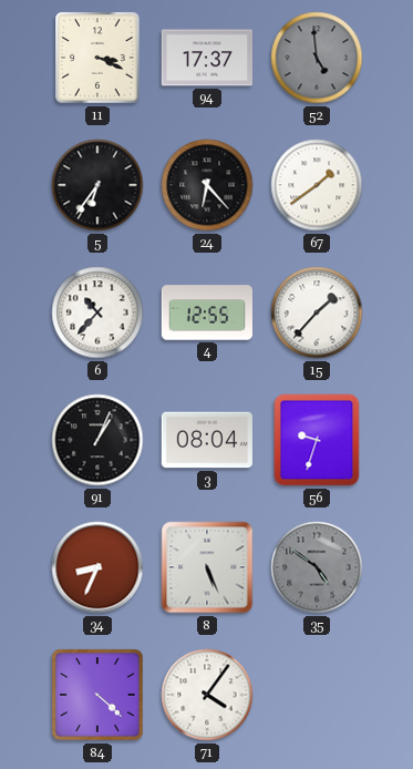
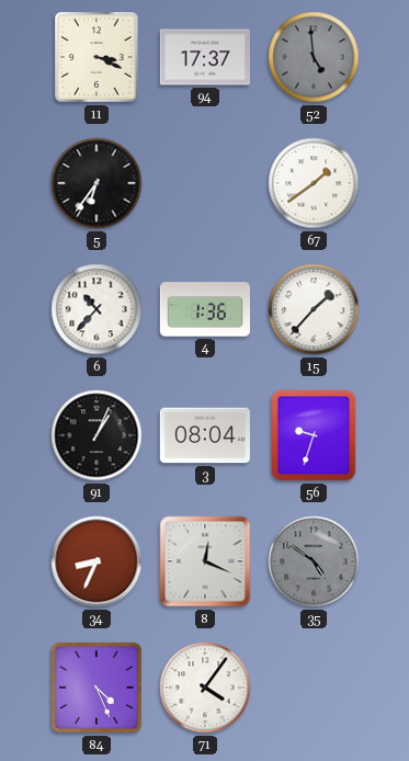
24: 6:23 -> none (207, 185)
4: 12:55 -> 1:36 (205, 309)
8: 5:26 -> 12:19 (205, 561)
84: 4:22 -> 4:26 (96, 688)
